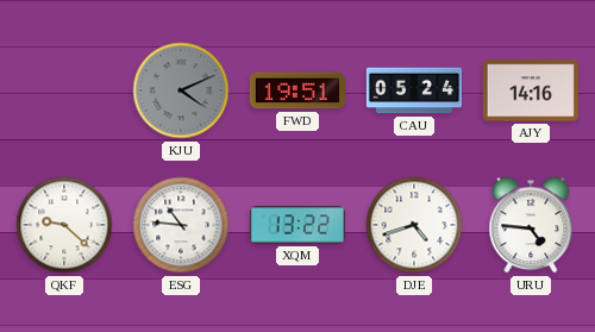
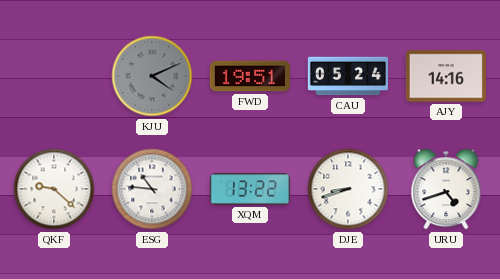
DJE: 4:42 -> 8:42 (348, 189)
URU: 4:46 -> 4:42 (446, 189)
